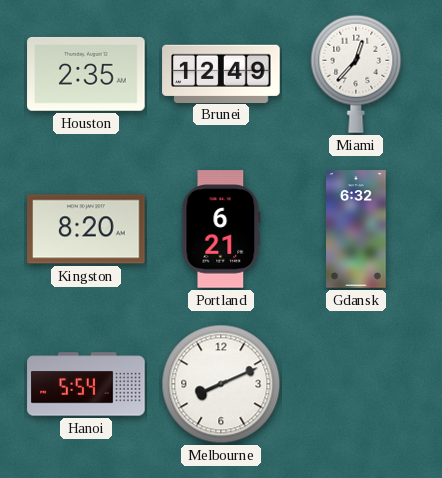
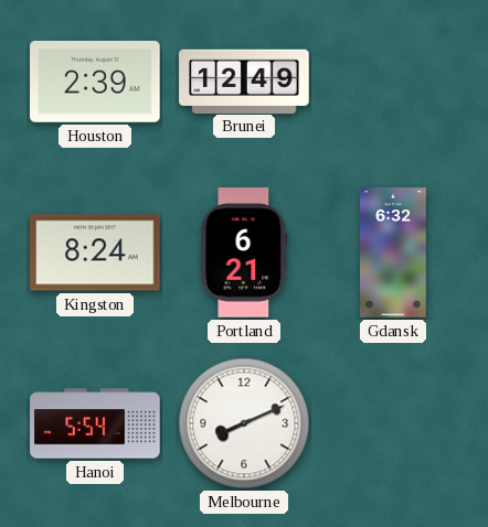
Houston: 2:35 -> 2:39 (95, 82)
Miami: 12:37 -> none (356, 74)
Kingston: 8:20 -> 8:24 (95, 252)
